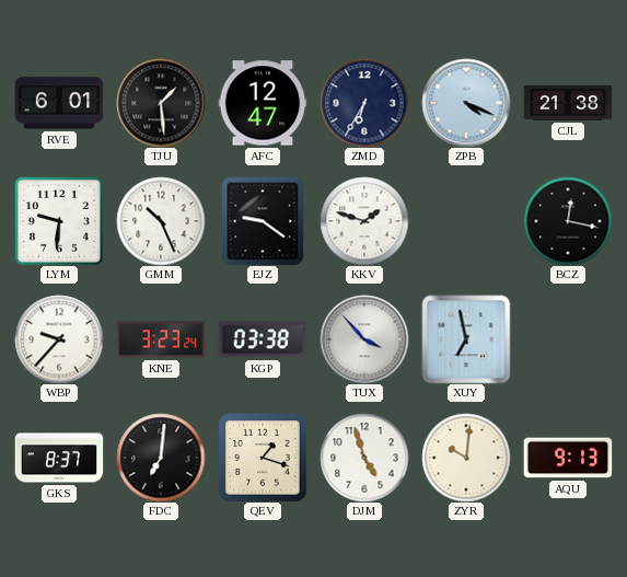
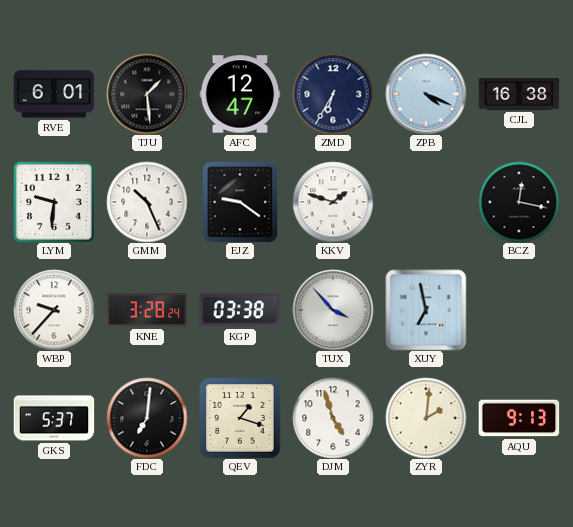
CJL: 21:38 -> 16:38 (519, 95)
KNE: 3:23 -> 3:28 (147, 310)
GKS: 8:37 -> 5:37 (54, 418)
ZYR: 10:01 -> 2:01 (426, 418)
